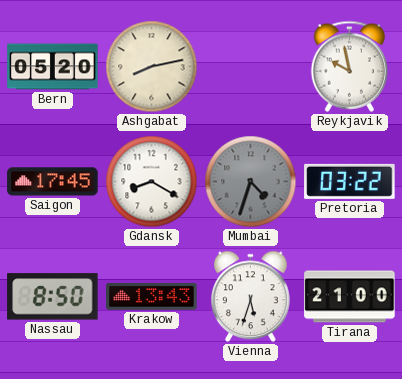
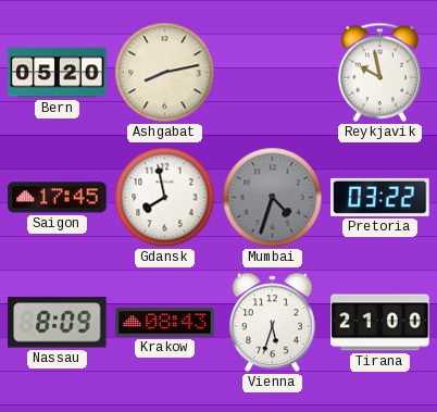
Gdansk: 8:20 -> 7:58 (165, 198)
Nassau: 8:50 -> 8:09 (58, 323)
Krakow: 13:43 -> 08:43 (165, 323)
